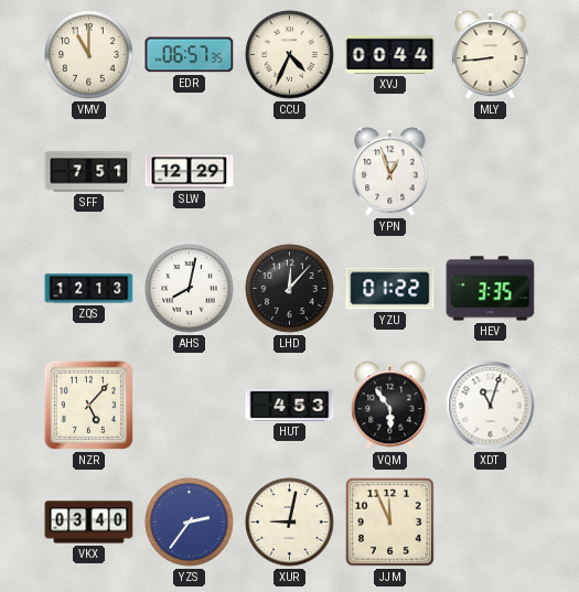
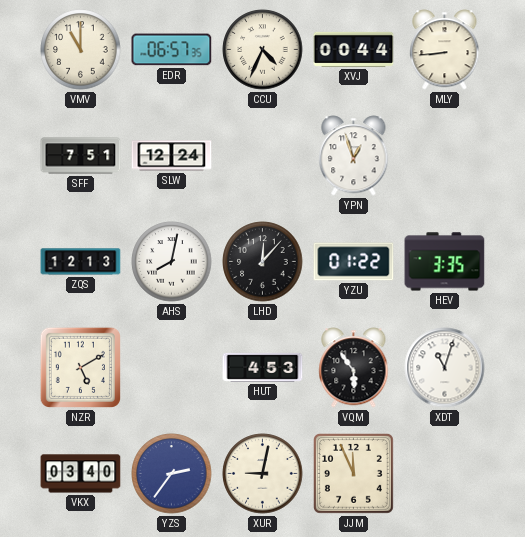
SLW: 12:29 -> 12:24 (172, 156)
NZR: 5:07 -> 5:10 (80, 367)
